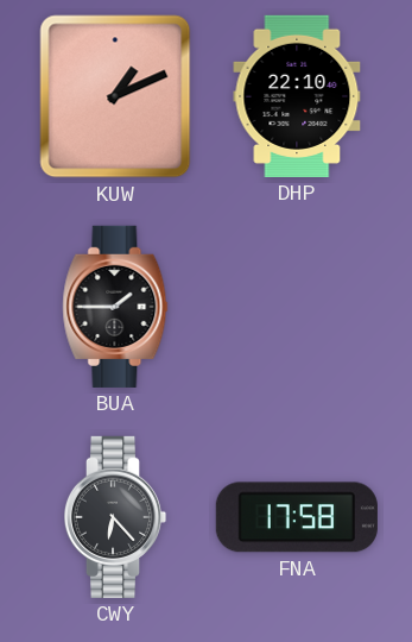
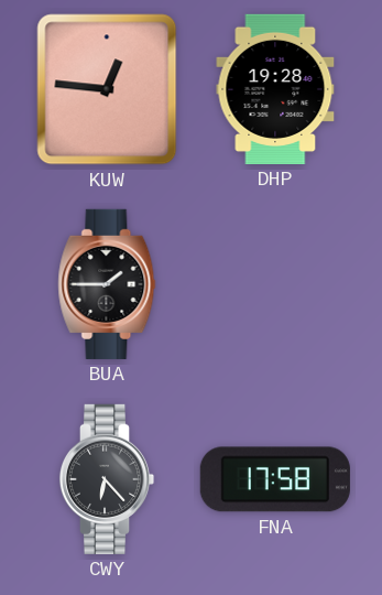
KUW: 1:11 -> 12:46 (107, 89)
DHP: 22:10 -> 19:28 (275, 89)
